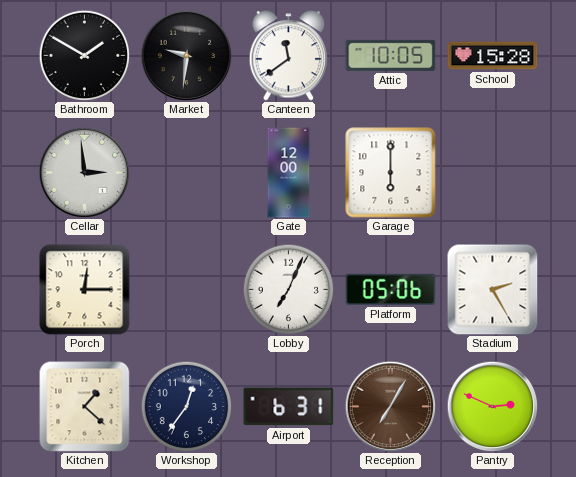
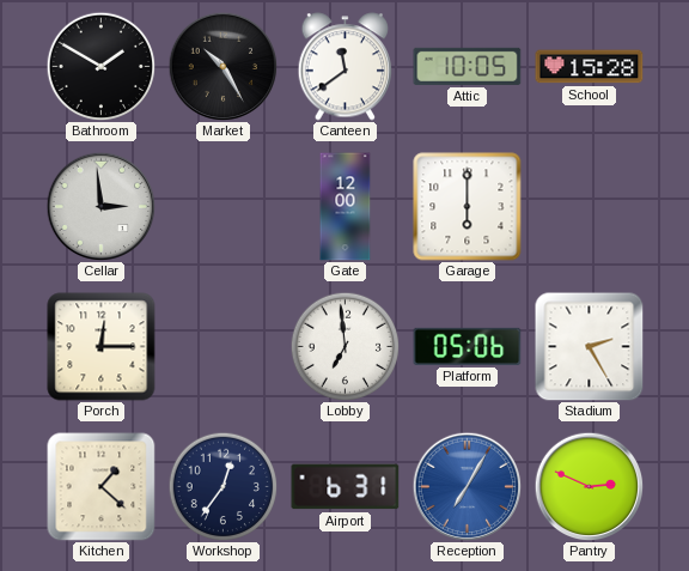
Market: 9:31 -> 10:25 (222, 66)
Lobby: 7:04 -> 6:59 (344, 346)
Reception dial: brown -> blue (467, 486)
